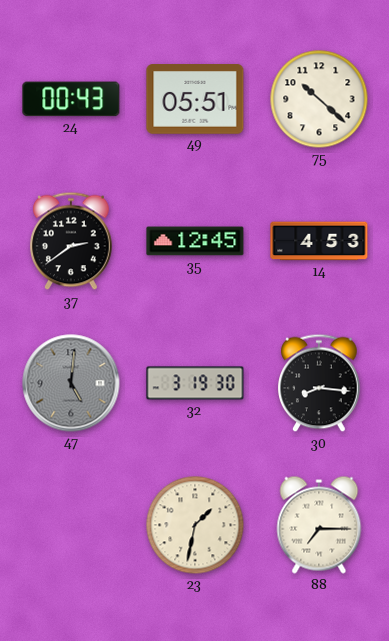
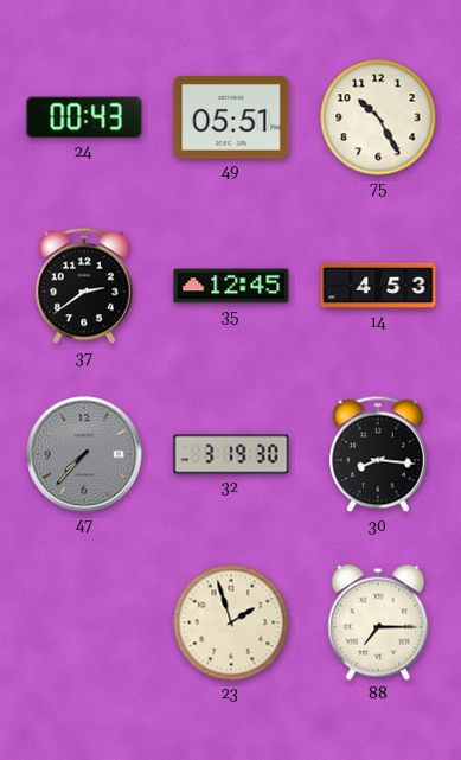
75: 10:22 -> 10:25 (378, 117)
47: 5:01 -> 7:37 (84, 454)
23: 1:32 -> 1:57 (231, 622)
